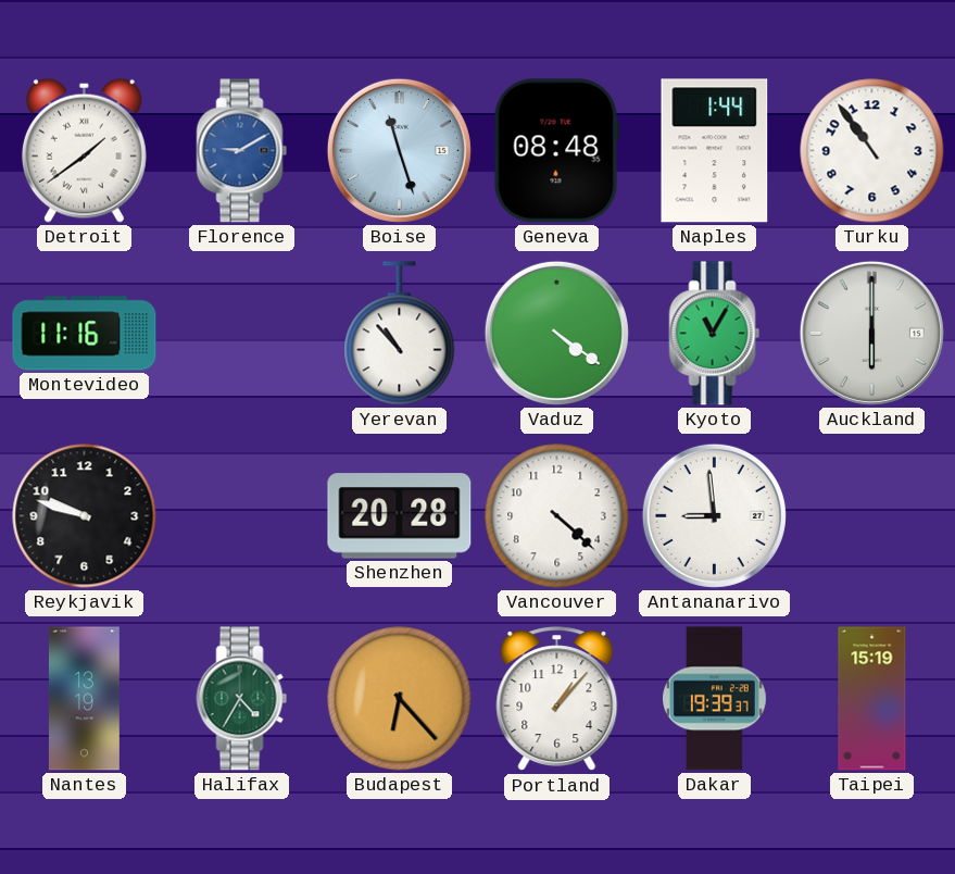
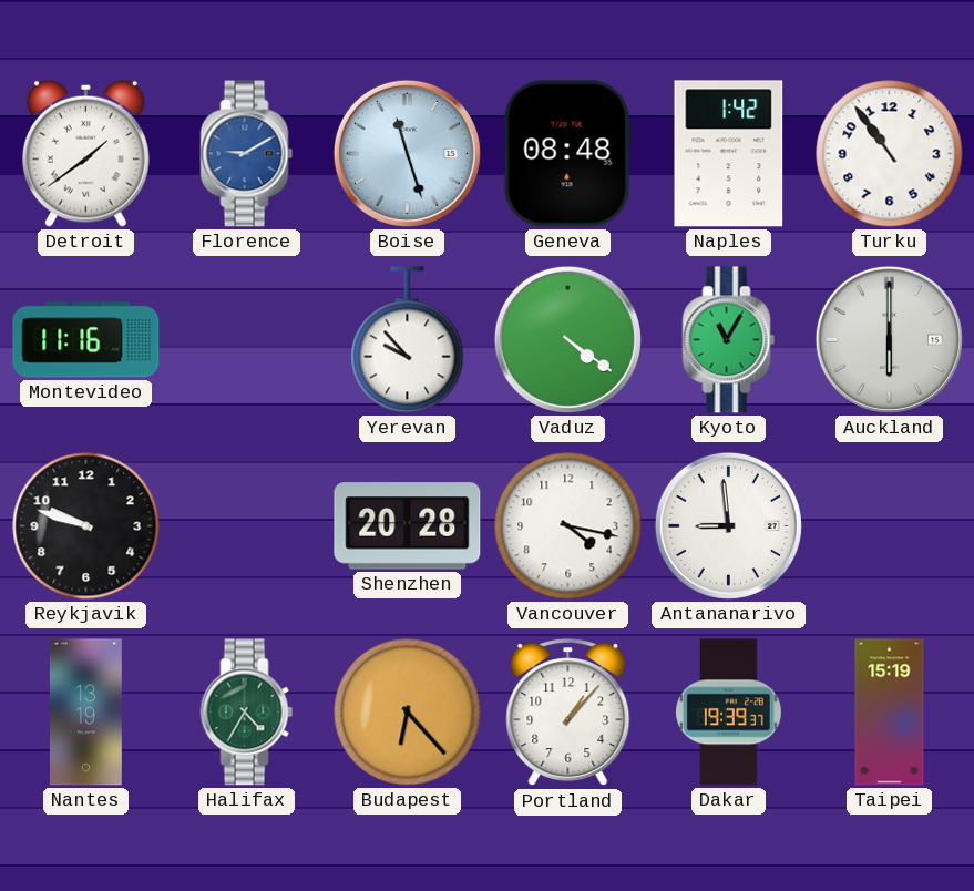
Naples: 1:44 -> 1:42 (729, 154)
Yerevan: 10:53 -> 9:53 (408, 340)
Vancouver: 4:22 -> 4:17 (568, 526)
